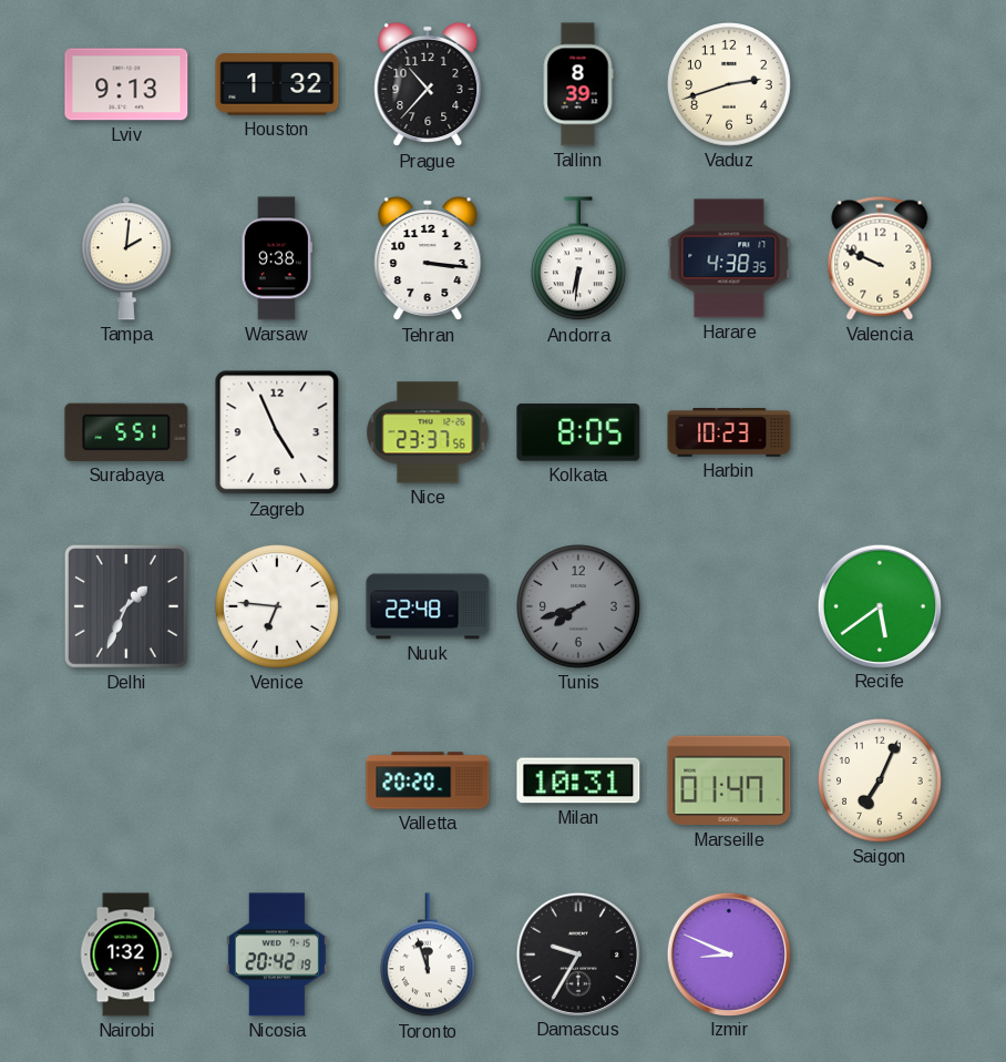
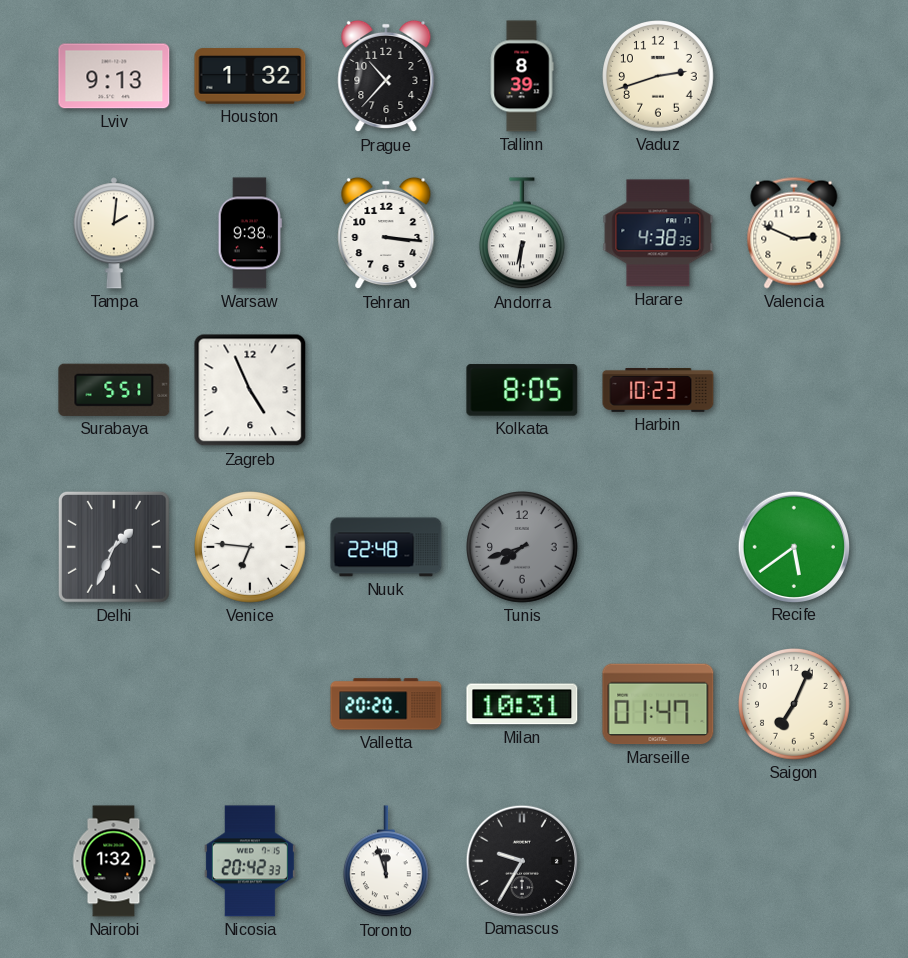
Valencia: 9:49 -> 2:49 (794, 233)
Nice: 23:37 -> none (428, 432)
Nicosia: 20:42:19 -> 20:42:33 (250, 861)
Izmir: 8:49 -> none (728, 953)
